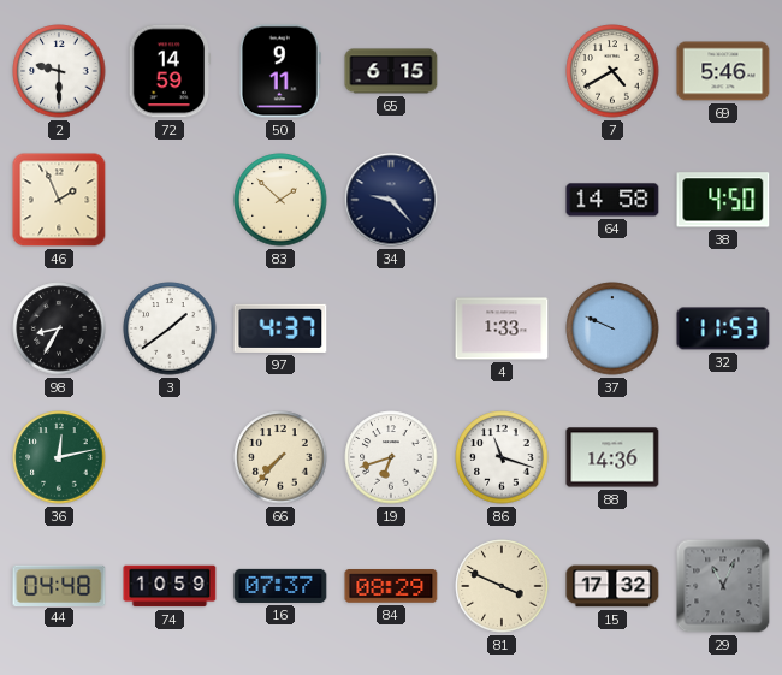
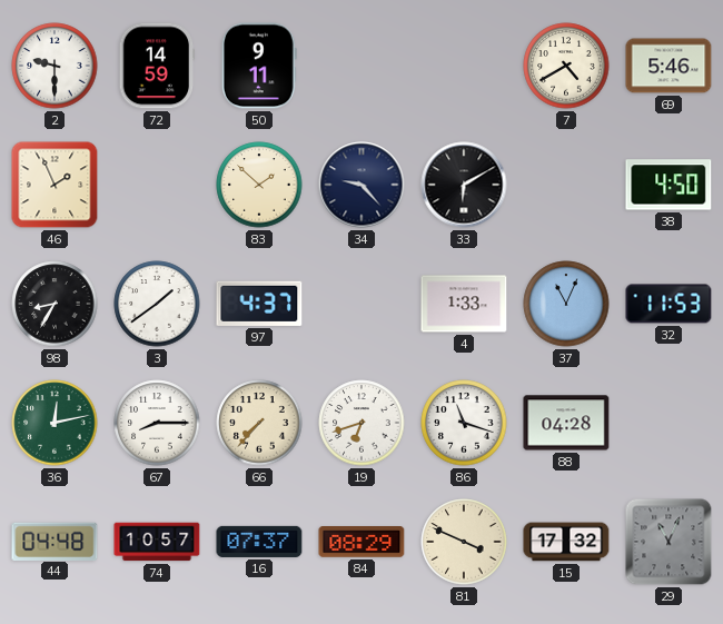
65: 6:15 -> none (391, 71)
33: none -> 6:10 (464, 185)
64: 14:58 -> none (612, 200)
37: 9:49 -> 11:04 (566, 304)
67: none -> 8:15 (157, 423)
88: 14:36 -> 04:28 (566, 423)
74: 10:59 -> 10:57 (157, 542)
